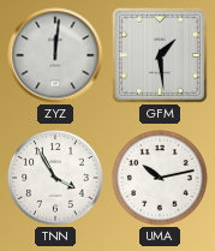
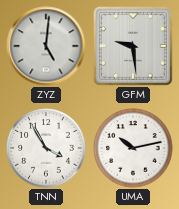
ZYZ: 12:01 -> 5:01 (46, 46)
GFM: 1:29 -> 9:29 (133, 46)
